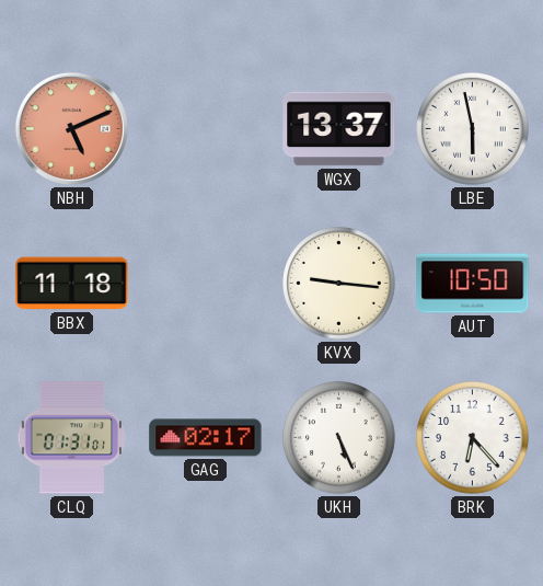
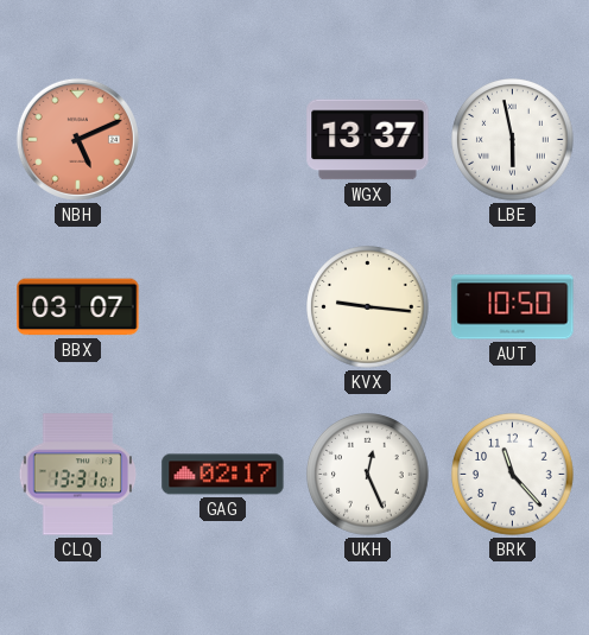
BBX: 11:18 -> 03:07 (78, 307)
CLQ: 01:31 -> 13:31 (78, 475)
UKH: 5:26 -> 12:26 (368, 475)
BRK: 6:23 -> 11:23 (513, 475)
